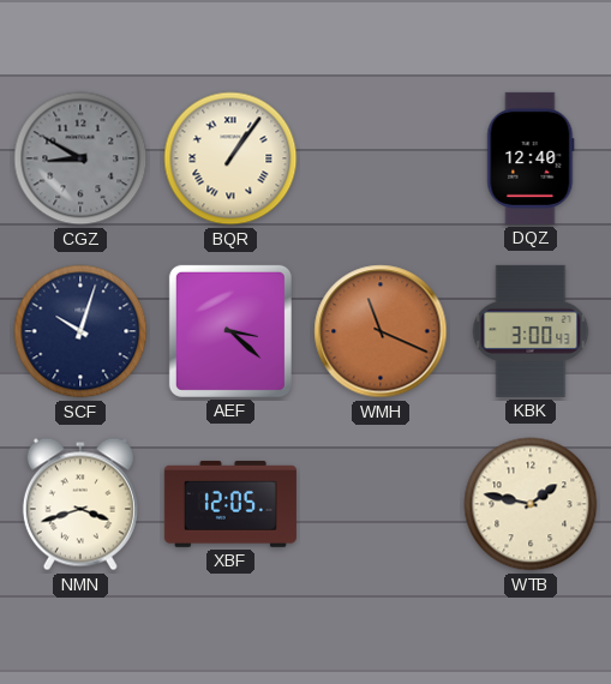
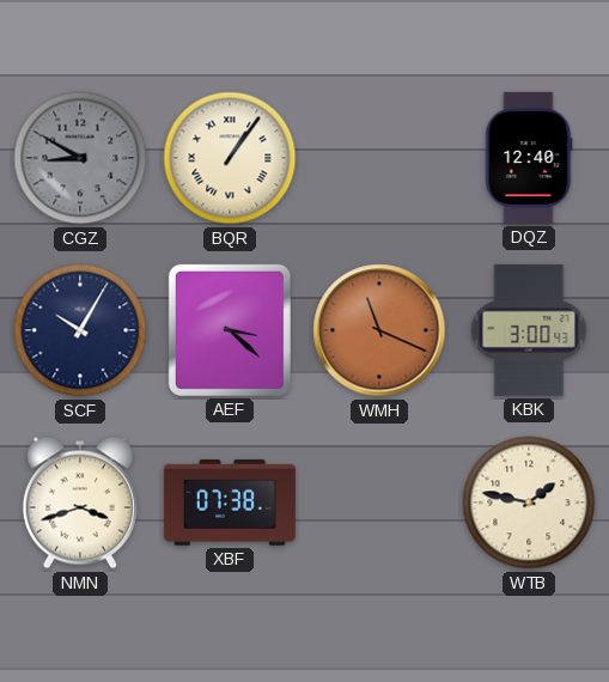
SCF: 10:03 -> 10:05 (80, 330)
XBF: 12:05 -> 07:38 (230, 503)
